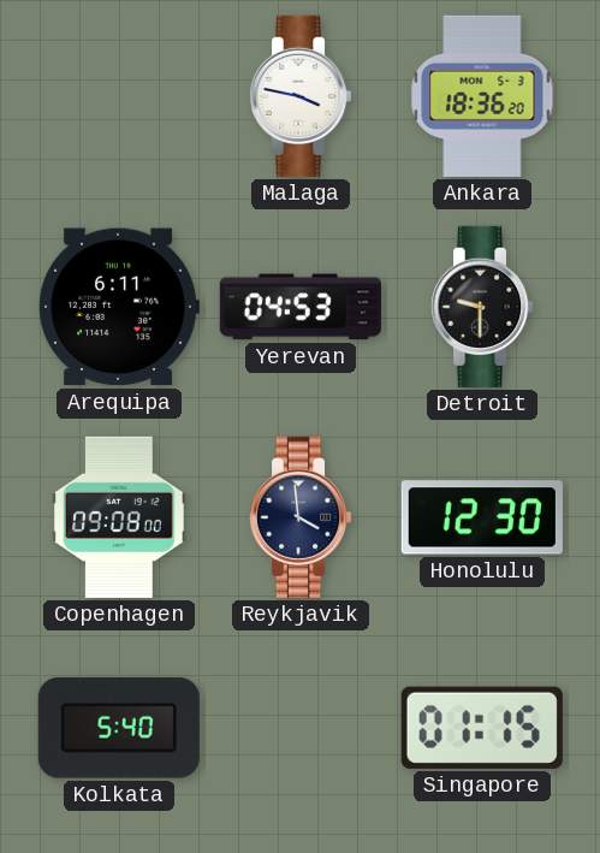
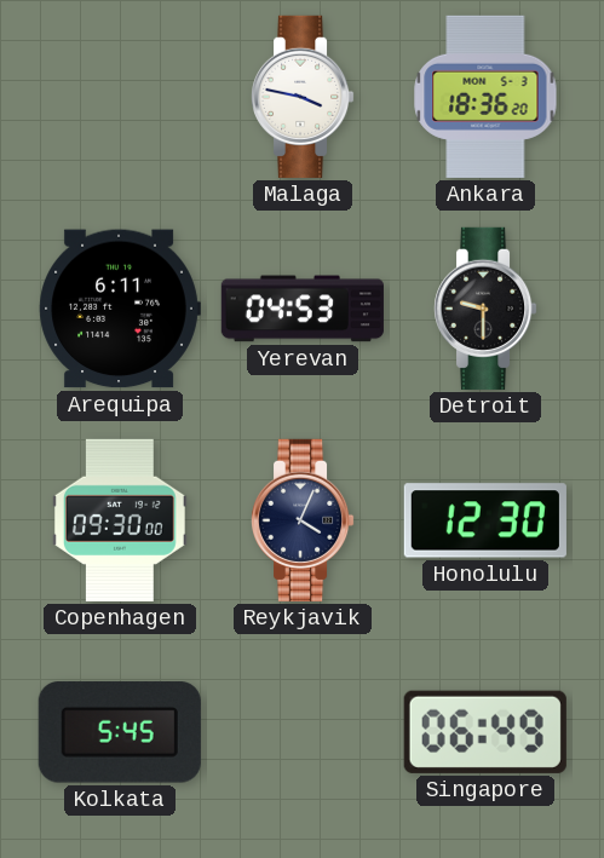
Copenhagen: 09:08 -> 09:30 (120, 520)
Reykjavik: 3:59 -> 4:04 (303, 520)
Kolkata: 5:40 -> 5:45 (120, 732)
Singapore: 01:15 -> 06:49 (485, 732)
